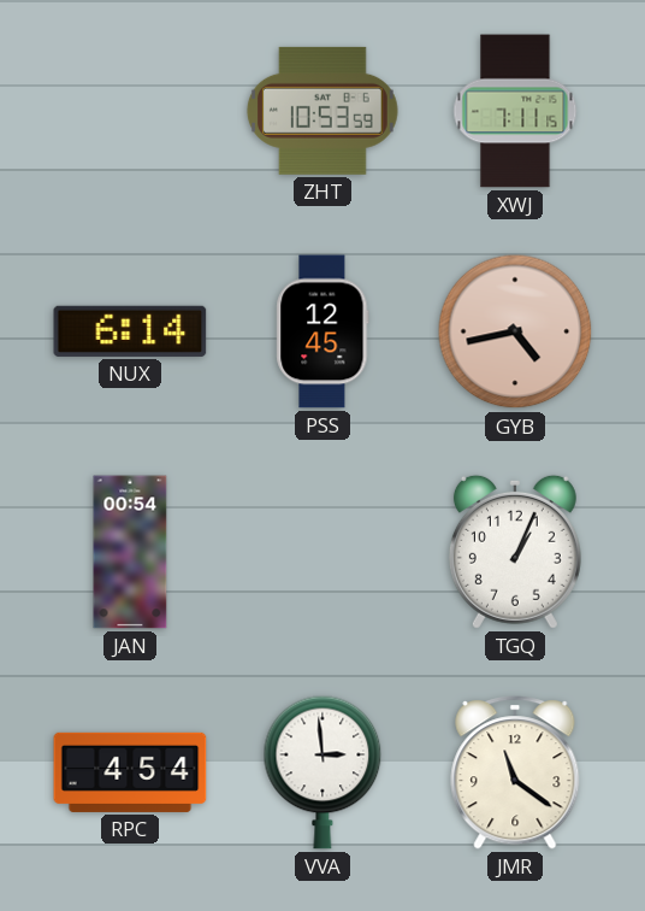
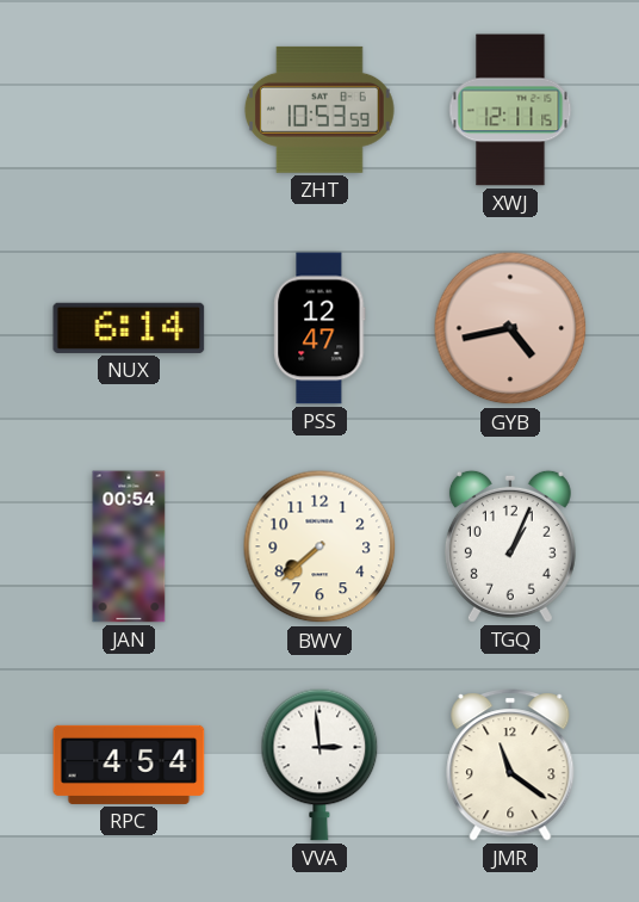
XWJ: 7:11 -> 12:11 (510, 110)
PSS: 12:45 -> 12:47 (319, 328)
BWV: none -> 7:38 (319, 546)
